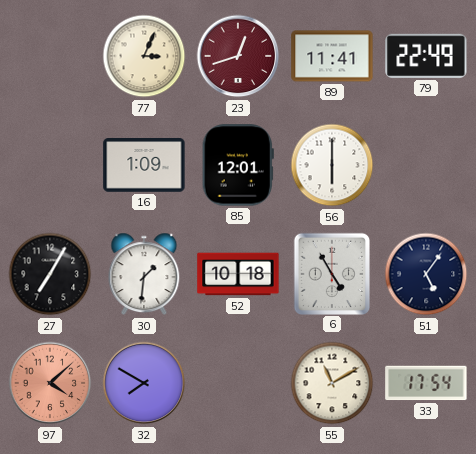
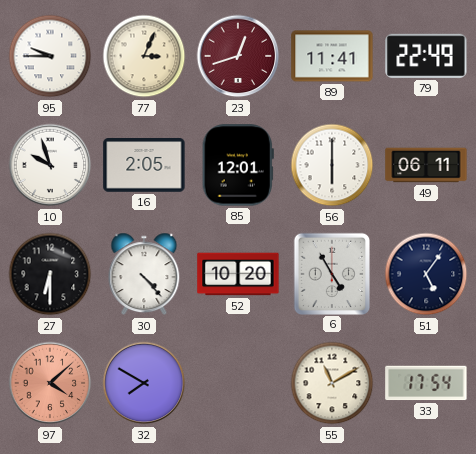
95: none -> 9:45 (50, 56)
10: none -> 9:57 (50, 165)
16: 1:09 -> 2:05 (144, 166)
49: none -> 06:11 (426, 165)
27: 7:05 -> 6:30 (50, 274)
30: 1:31 -> 4:23 (144, 274)
52: 10:18 -> 10:20 (238, 274)
